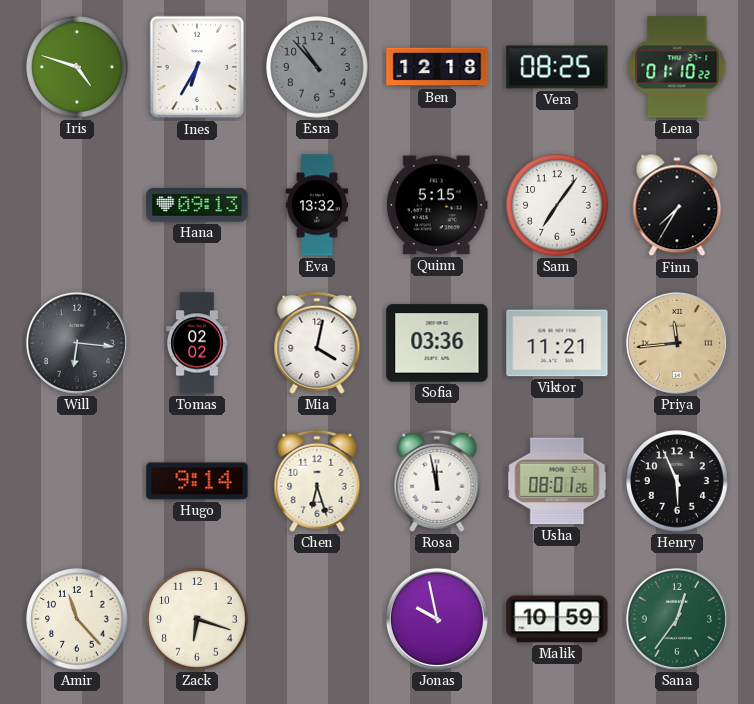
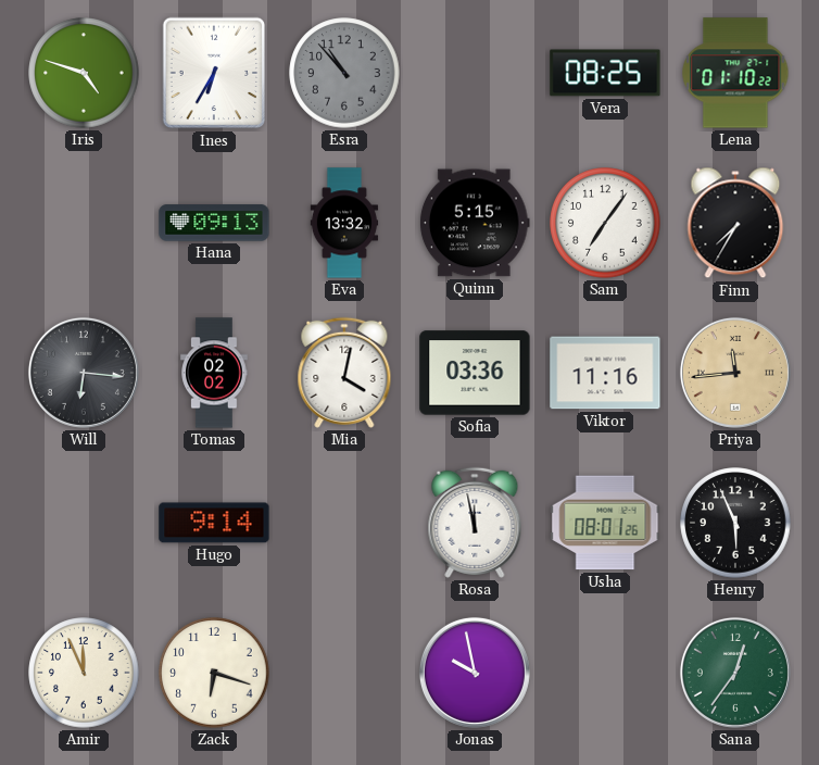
Ben: 12:18 -> none (437, 67)
Viktor: 11:21 -> 11:16 (605, 373)
Chen: 6:27 -> none (317, 481)
Amir: 11:23 -> 11:56 (84, 673)
Malik: 10:59 -> none (557, 619)
